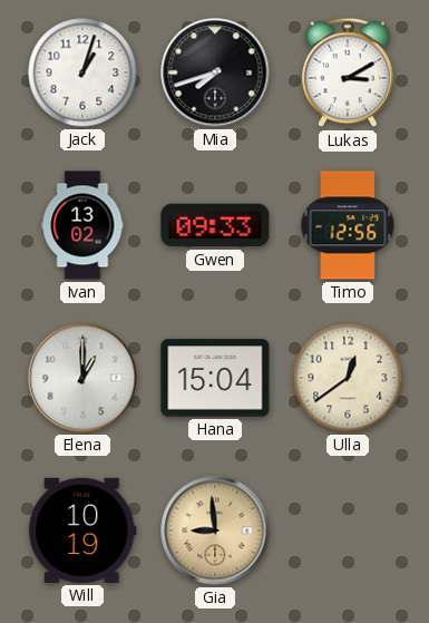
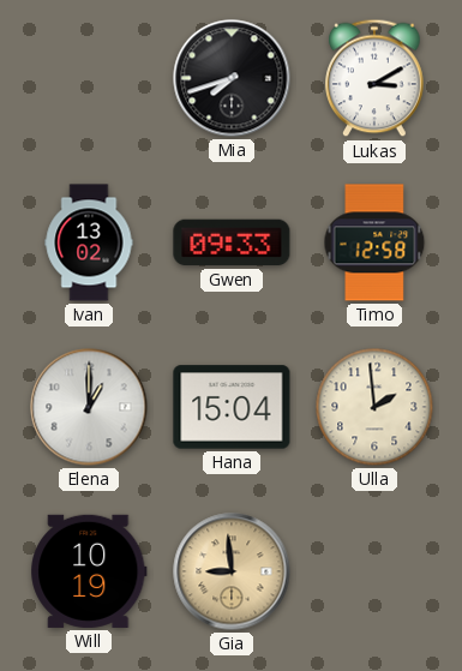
Jack: 1:03 -> none (82, 72)
Timo: 12:56 -> 12:58 (374, 242)
Ulla: 12:39 -> 1:59 (374, 407)
